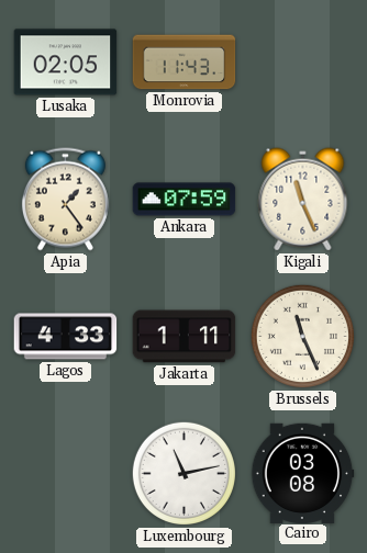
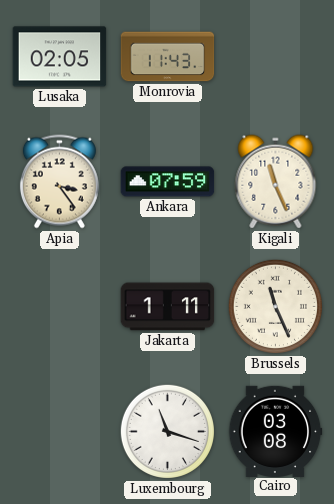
Apia: 1:24 -> 3:24 (59, 182)
Lagos: 4:33 -> none (66, 337)
Luxembourg: 11:13 -> 11:18 (167, 431)
